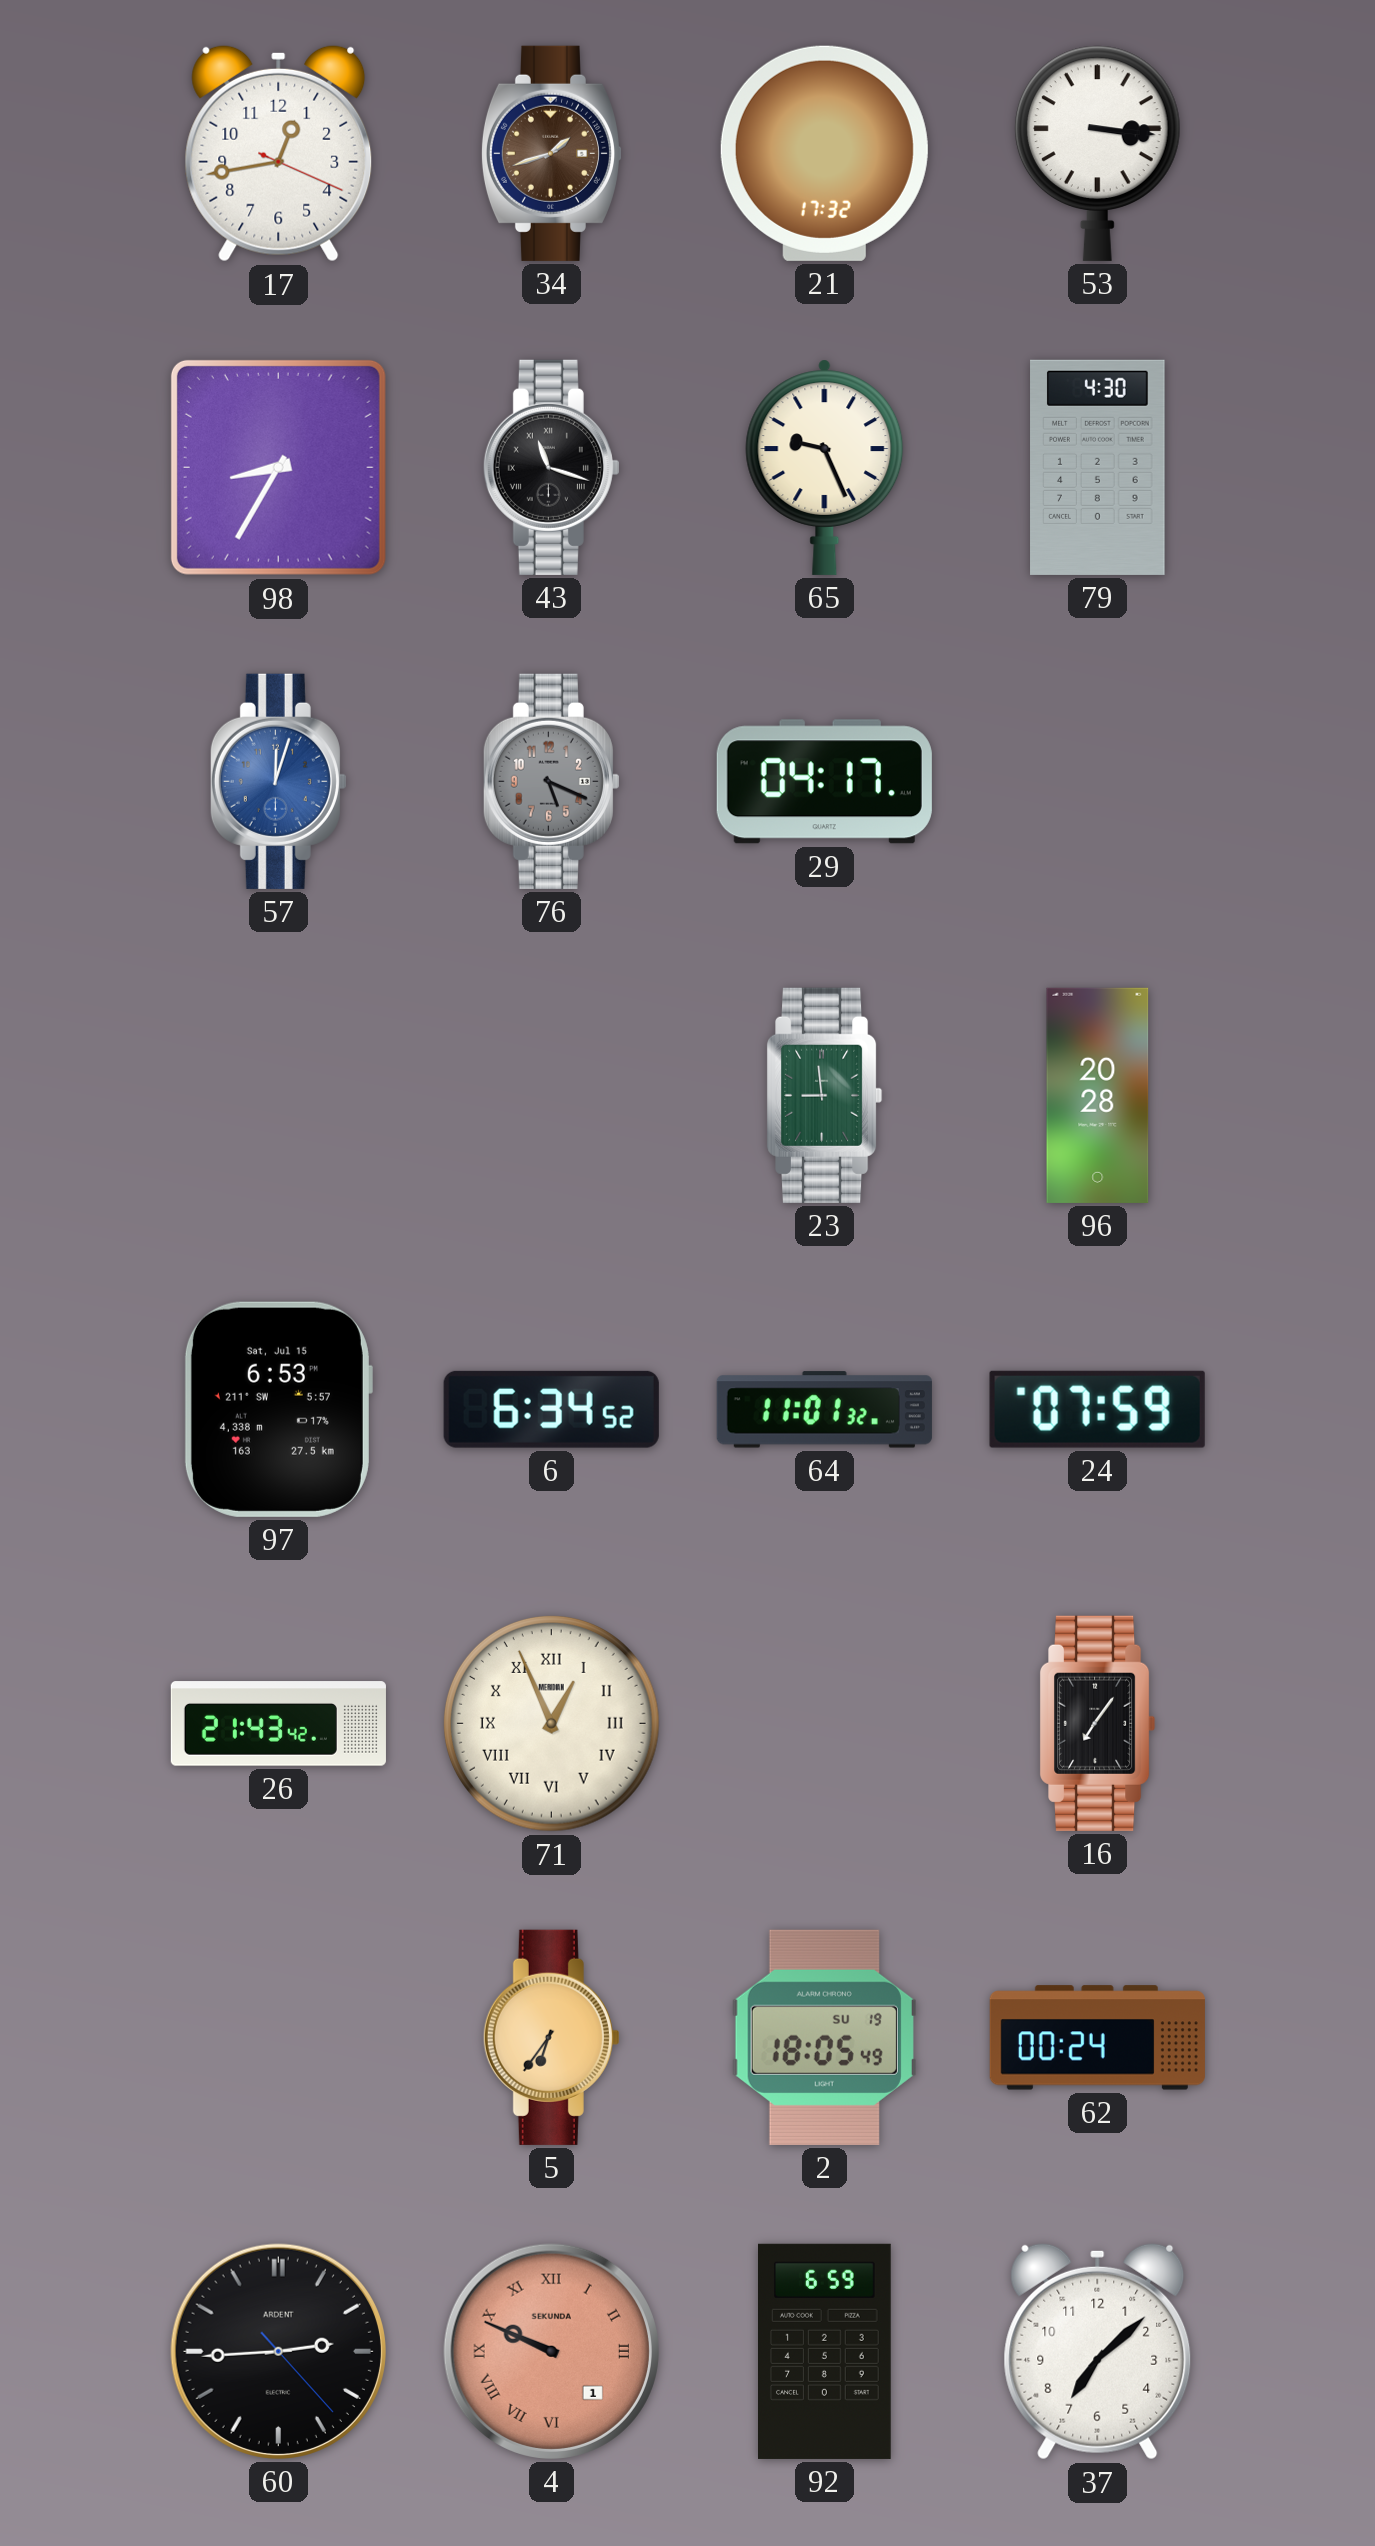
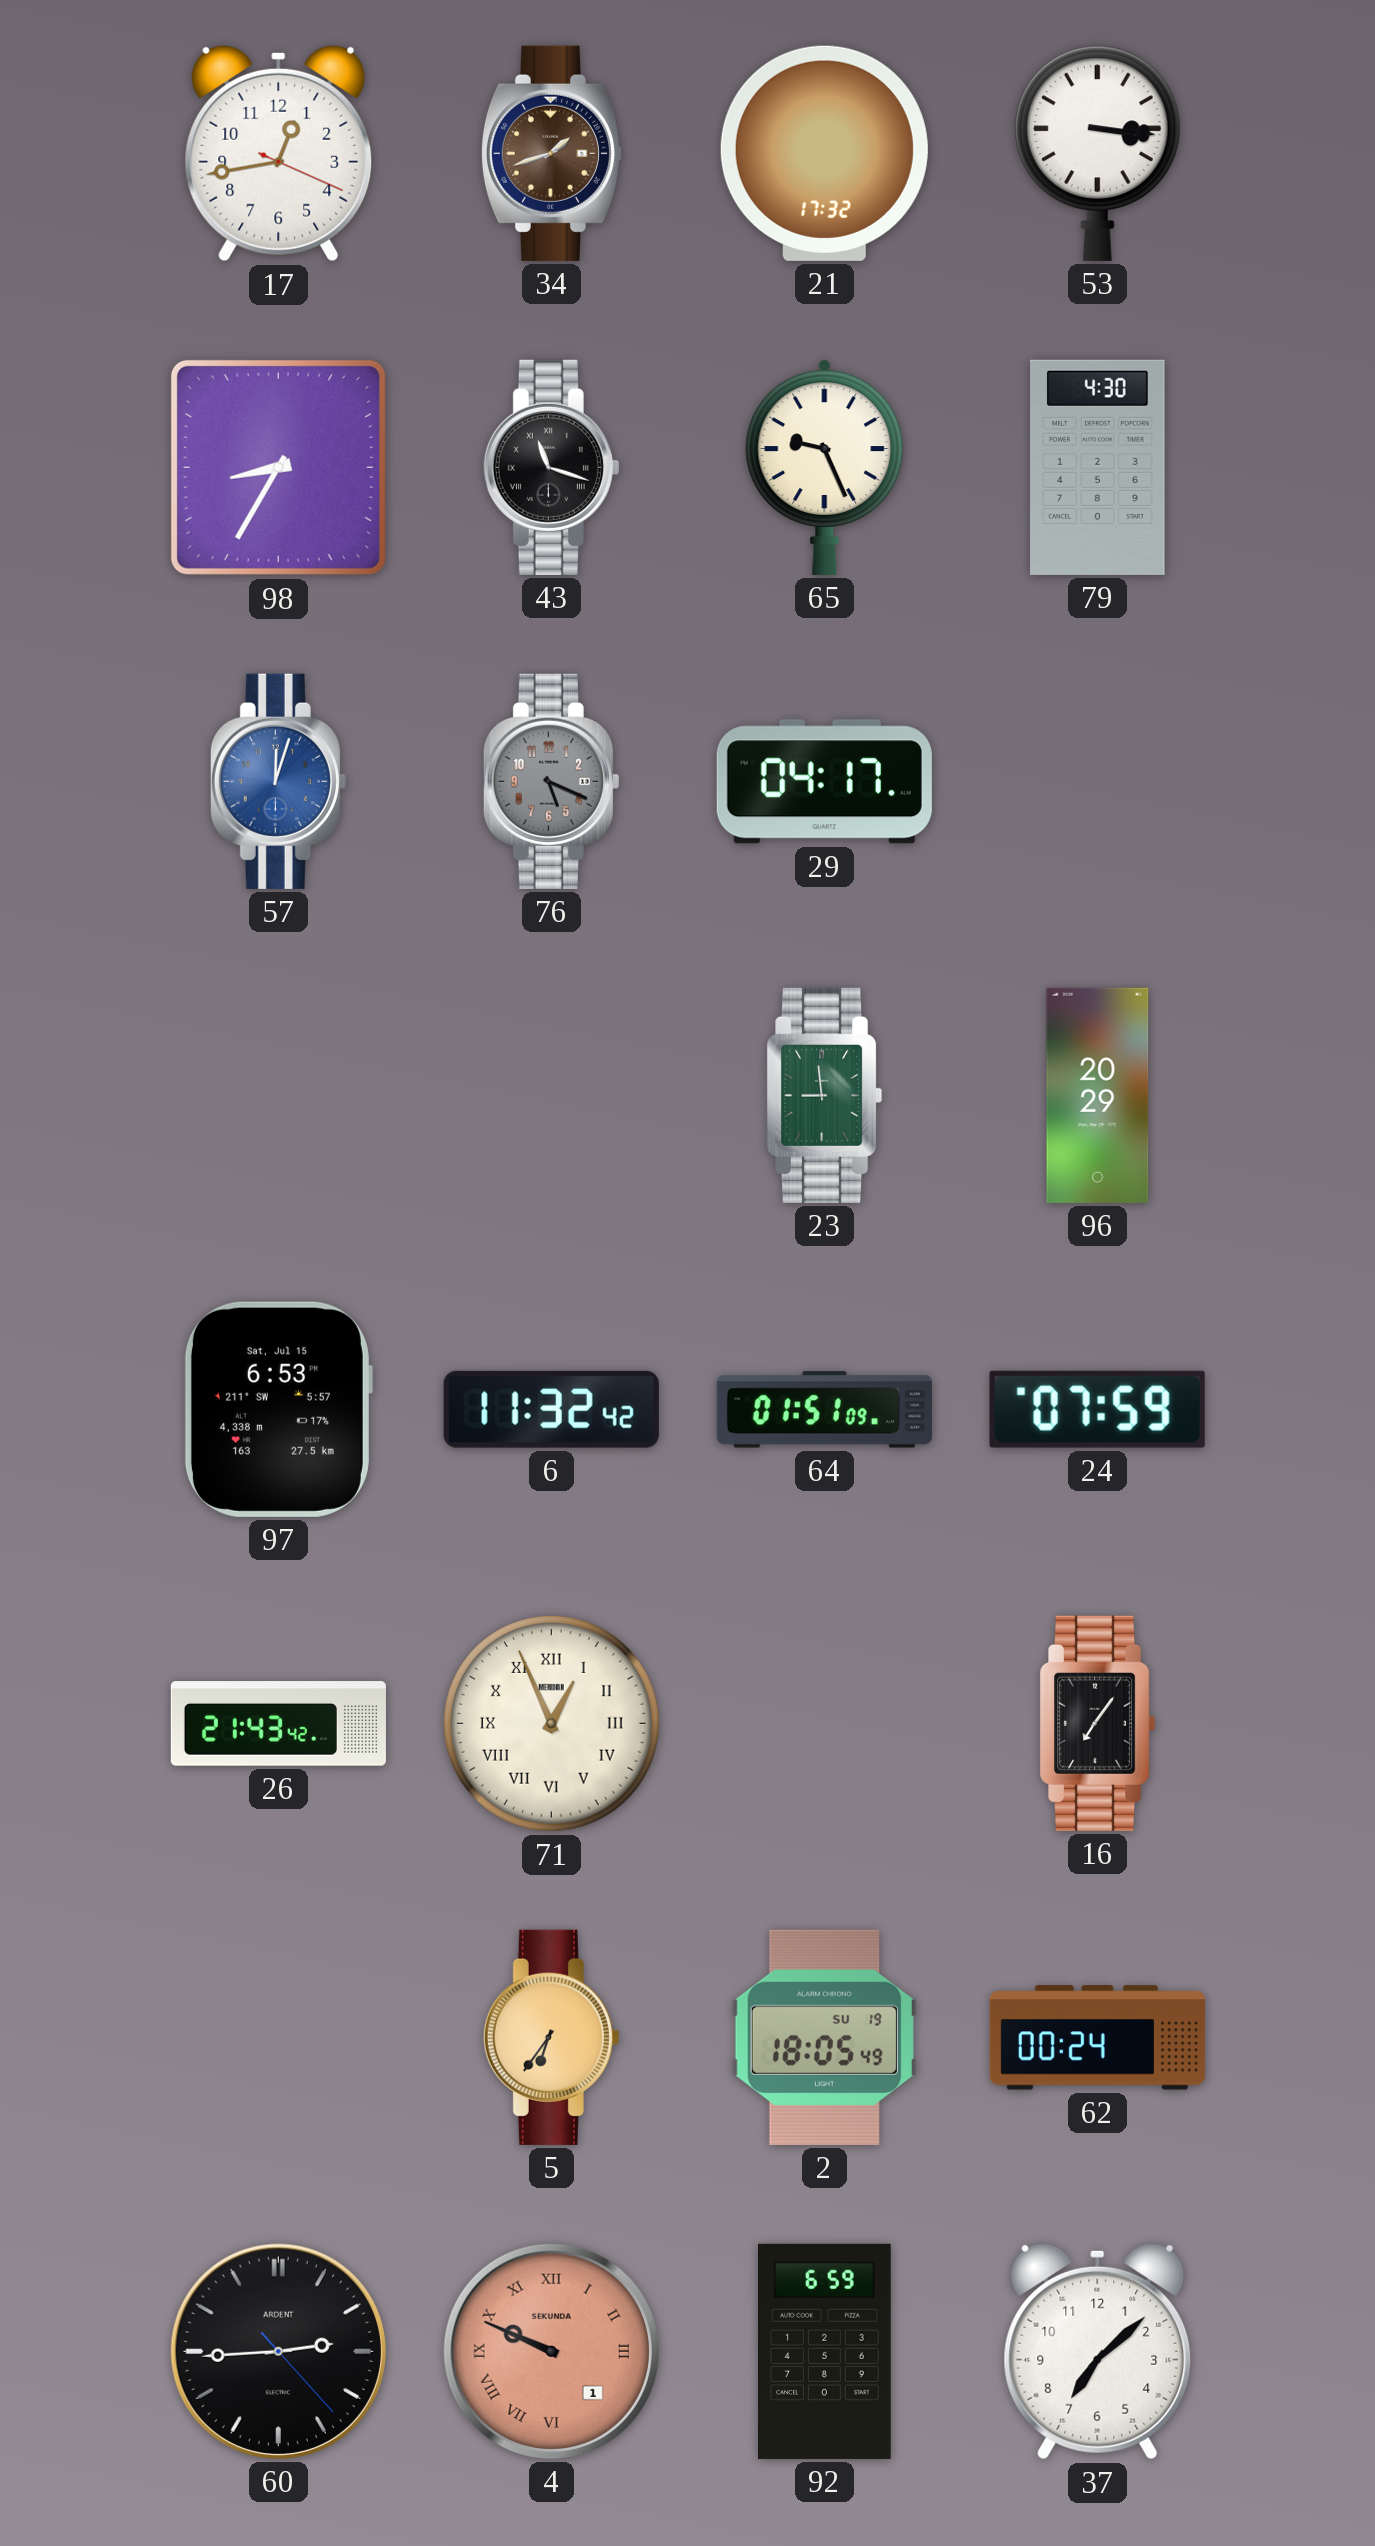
96: 20:28 -> 20:29 (1098, 1095)
6: 6:34 -> 11:32 (551, 1409)
64: 11:01 -> 01:51 (824, 1410)
